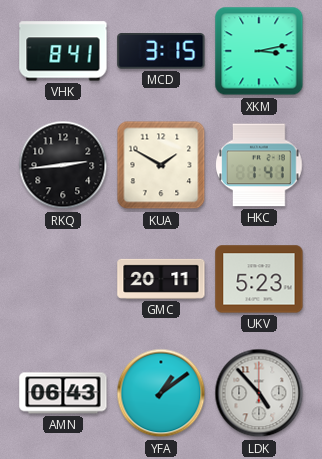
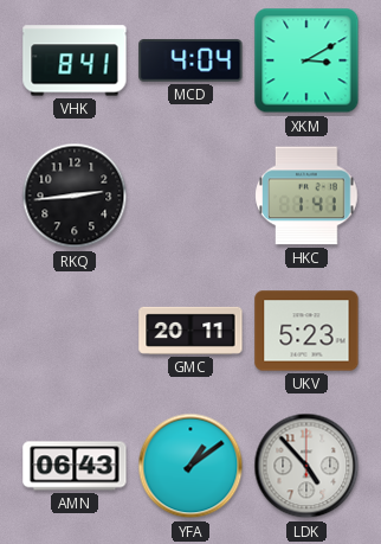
MCD: 3:15 -> 4:04 (190, 62)
XKM: 3:13 -> 3:10 (306, 60)
KUA: 1:50 -> none (161, 165)
